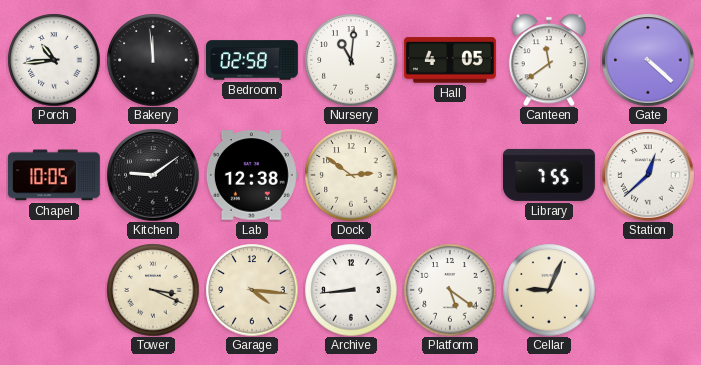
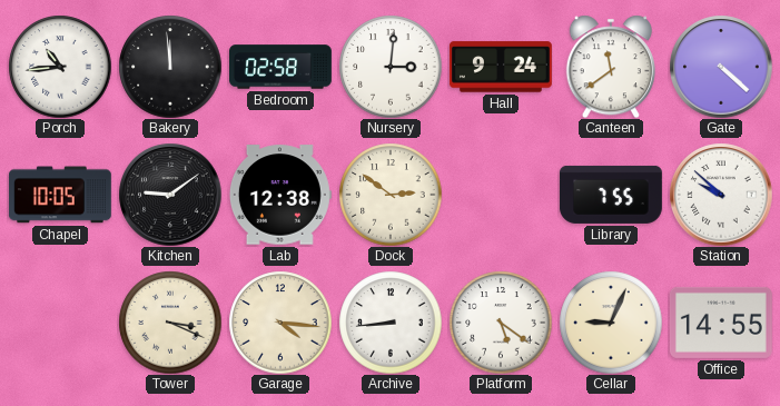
Nursery: 11:01 -> 3:01 (391, 67)
Hall: 4:05 -> 9:24 (501, 67)
Station: 12:38 -> 9:52 (721, 195)
Office: none -> 14:55 (721, 323)
